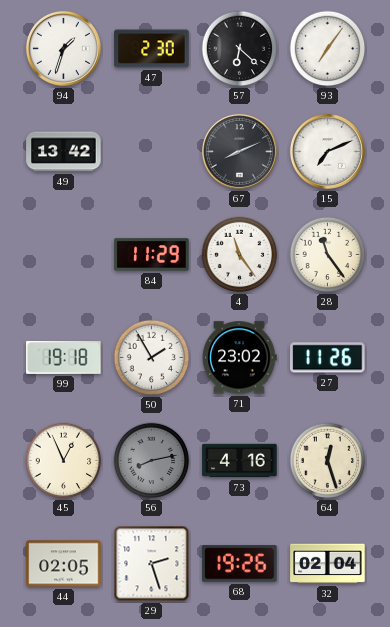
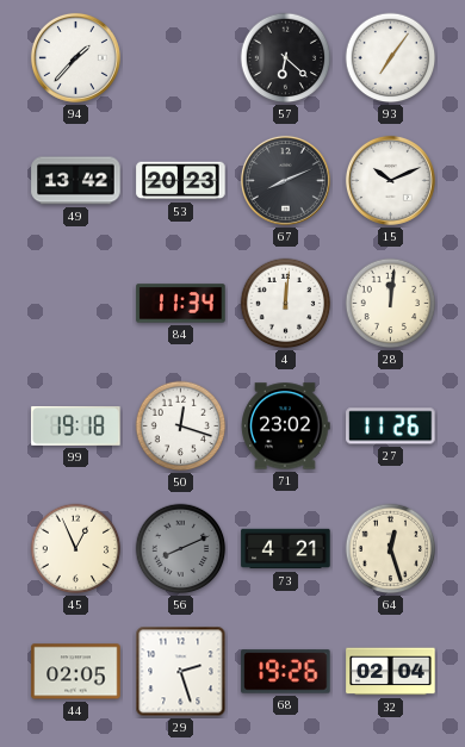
94: 1:33 -> 1:37 (75, 57)
47: 2:30 -> none (152, 49)
53: none -> 20:23 (181, 181)
15: 7:11 -> 10:11 (390, 180)
84: 11:29 -> 11:34 (181, 304)
4: 11:24 -> 12:01 (286, 304)
28: 11:24 -> 12:01 (391, 304)
50: 1:55 -> 12:18 (181, 427)
56: 8:13 -> 8:11 (181, 549)
73: 4:16 -> 4:21 (286, 549)
